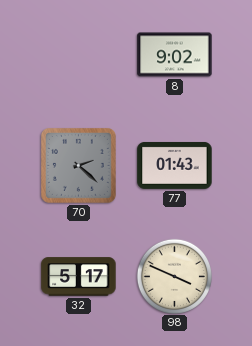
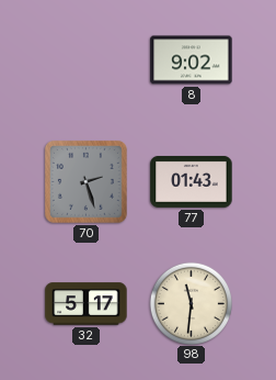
70: 2:22 -> 2:27 (85, 181)
98: 3:49 -> 11:31 (191, 303)
